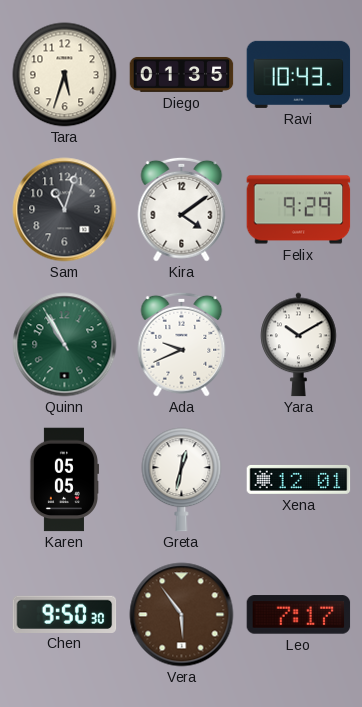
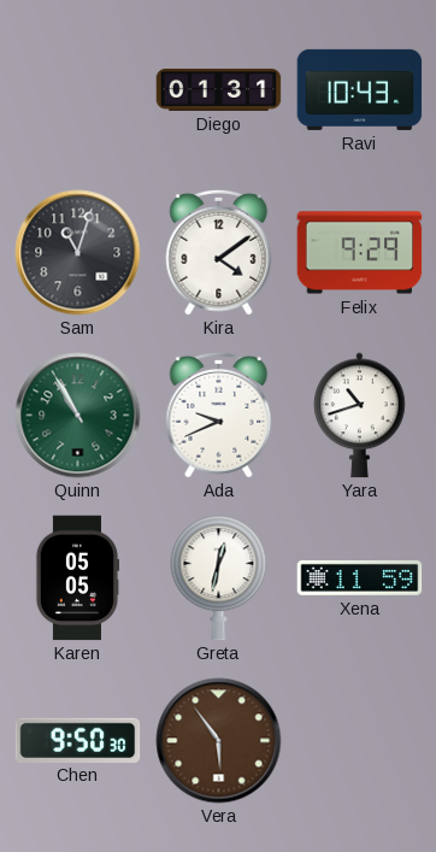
Tara: 5:33 -> none (65, 75)
Diego: 01:35 -> 01:31 (219, 89)
Yara: 10:10 -> 10:42 (360, 416)
Xena: 12:01 -> 11:59 (360, 577)
Leo: 7:17 -> none (299, 615)
